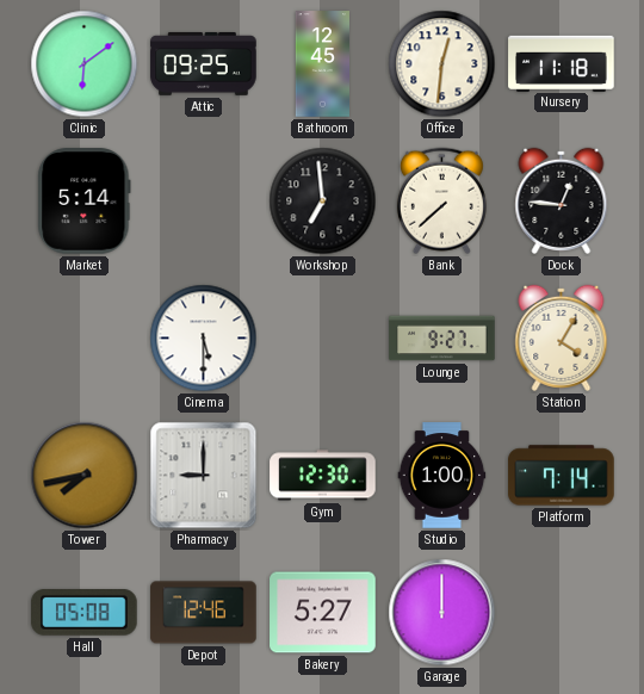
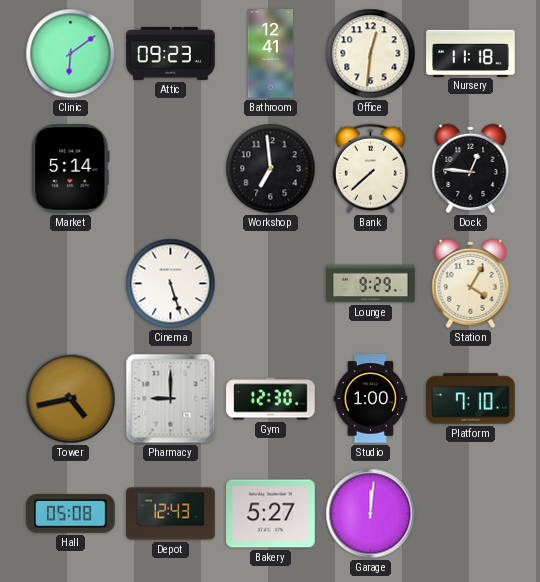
Attic: 09:25 -> 09:23 (171, 53)
Bathroom: 12:45 -> 12:41 (271, 54)
Cinema: 5:30 -> 5:27 (171, 284)
Lounge: 9:27 -> 9:29 (371, 284)
Tower: 7:43 -> 4:43 (71, 399)
Platform: 7:14 -> 7:10 (471, 399)
Depot: 12:46 -> 12:43 (171, 514)
Garage: 12:00 -> 12:01 (371, 514)
